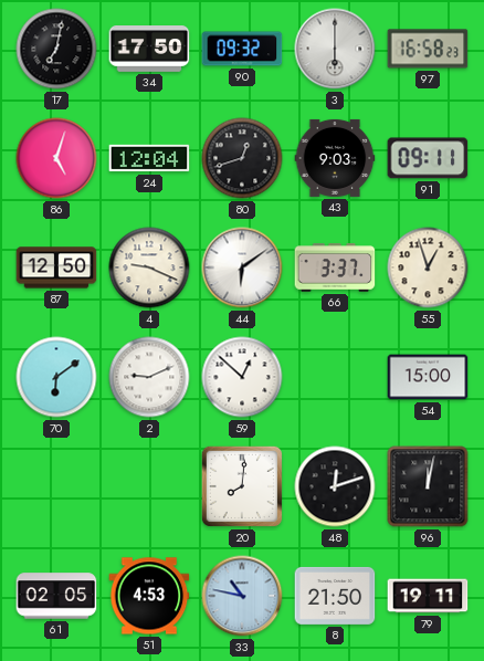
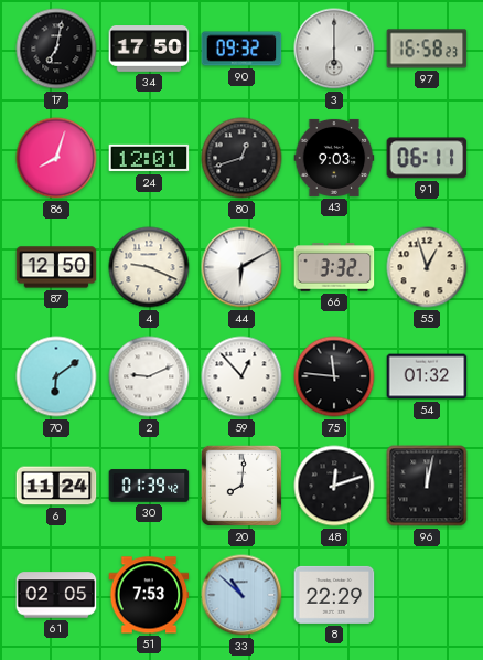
86: 5:03 -> 8:03 (56, 158)
24: 12:04 -> 12:01 (149, 158)
91: 09:11 -> 06:11 (427, 158)
44: 6:09 -> 6:10 (241, 267)
66: 3:37 -> 3:32 (334, 267)
59: 12:52 -> 12:53 (241, 376)
75: none -> 11:46 (334, 376)
54: 15:00 -> 01:32 (427, 376)
6: none -> 11:24 (56, 486)
30: none -> 01:39 (149, 486)
51: 4:53 -> 7:53 (149, 595)
33: 10:47 -> 10:52 (241, 595)
8: 21:50 -> 22:29 (334, 595)
79: 19:11 -> none (428, 596)
